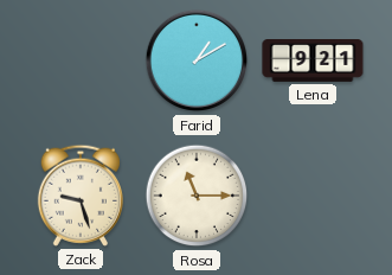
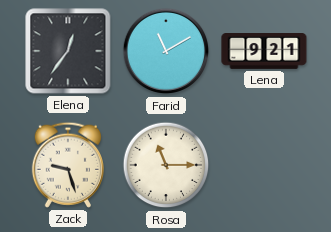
Elena: none -> 12:36 (68, 51)
Farid: 1:10 -> 11:10 (166, 51)
